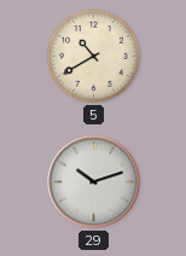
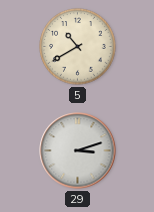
29: 10:12 -> 3:12 (78, 151)
